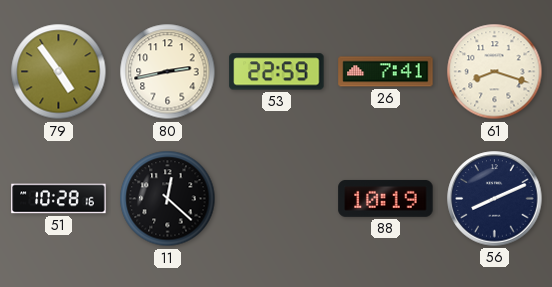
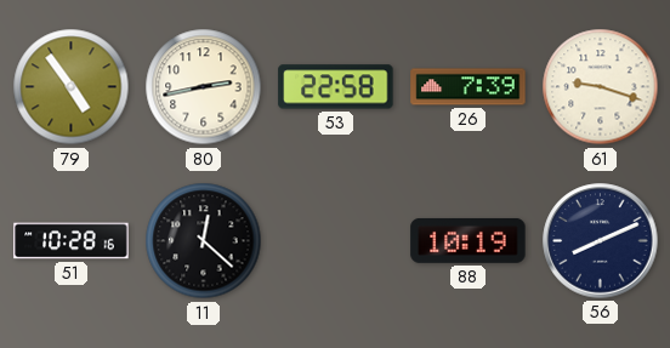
53: 22:59 -> 22:58 (336, 87)
26: 7:41 -> 7:39 (469, 87)
61: 8:18 -> 9:18 (601, 87)
